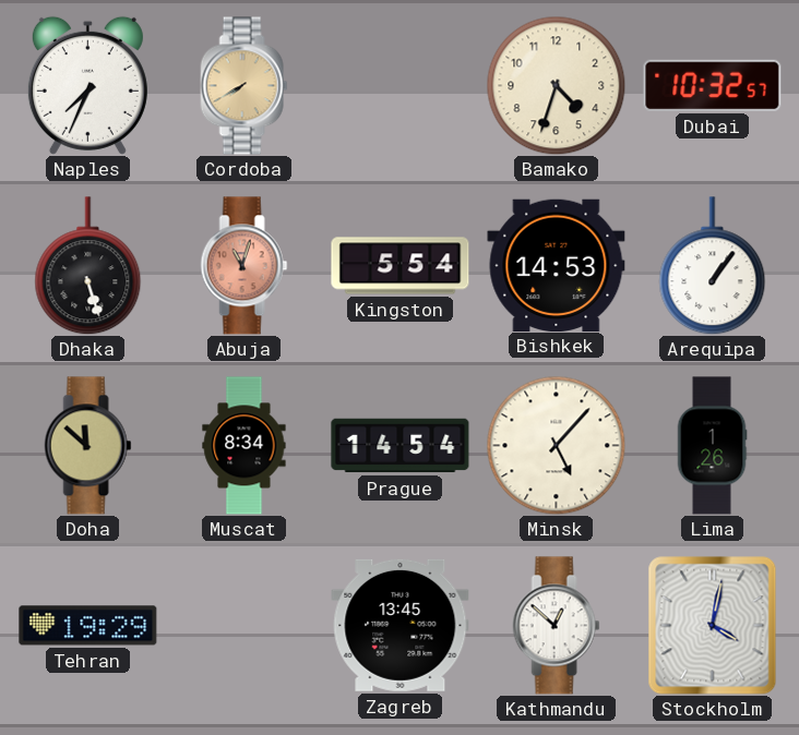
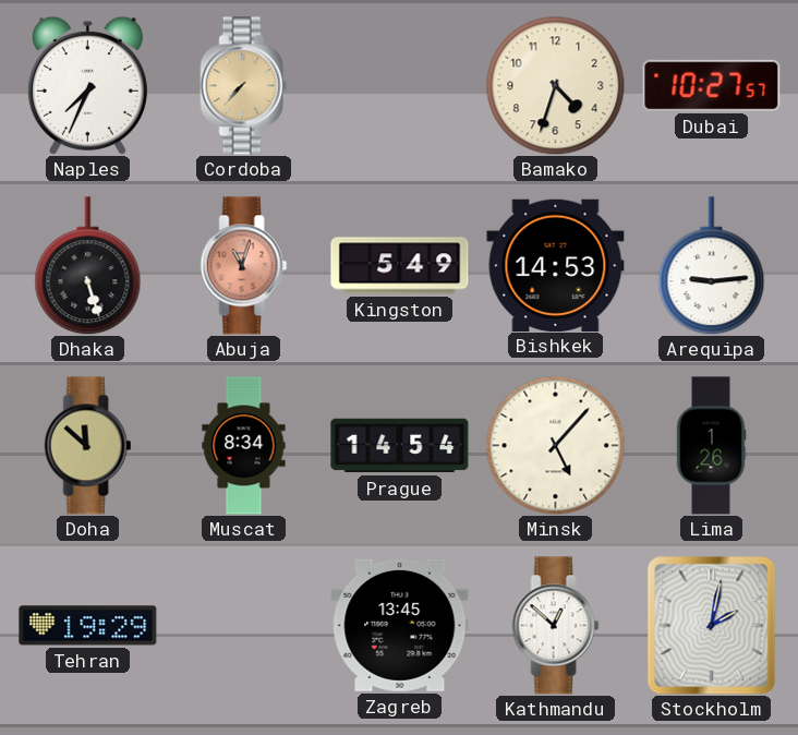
Cordoba: 7:40 -> 7:37 (244, 86)
Dubai: 10:32 -> 10:27 (712, 85)
Kingston: 5:54 -> 5:49 (400, 266)
Arequipa: 1:06 -> 9:14 (712, 266)
Stockholm: 4:02 -> 2:02 (712, 626)
